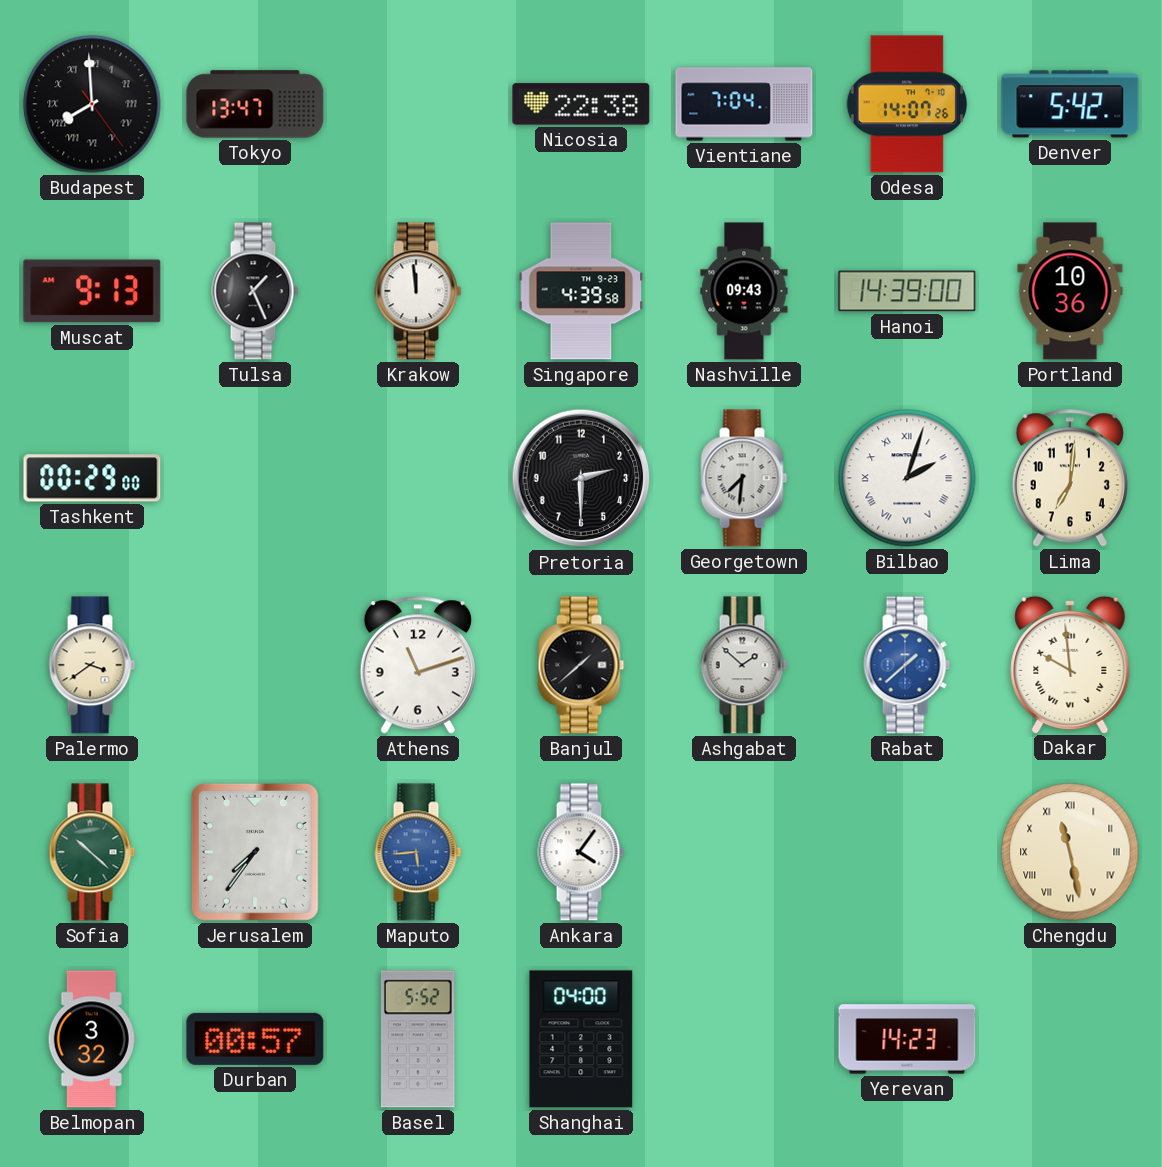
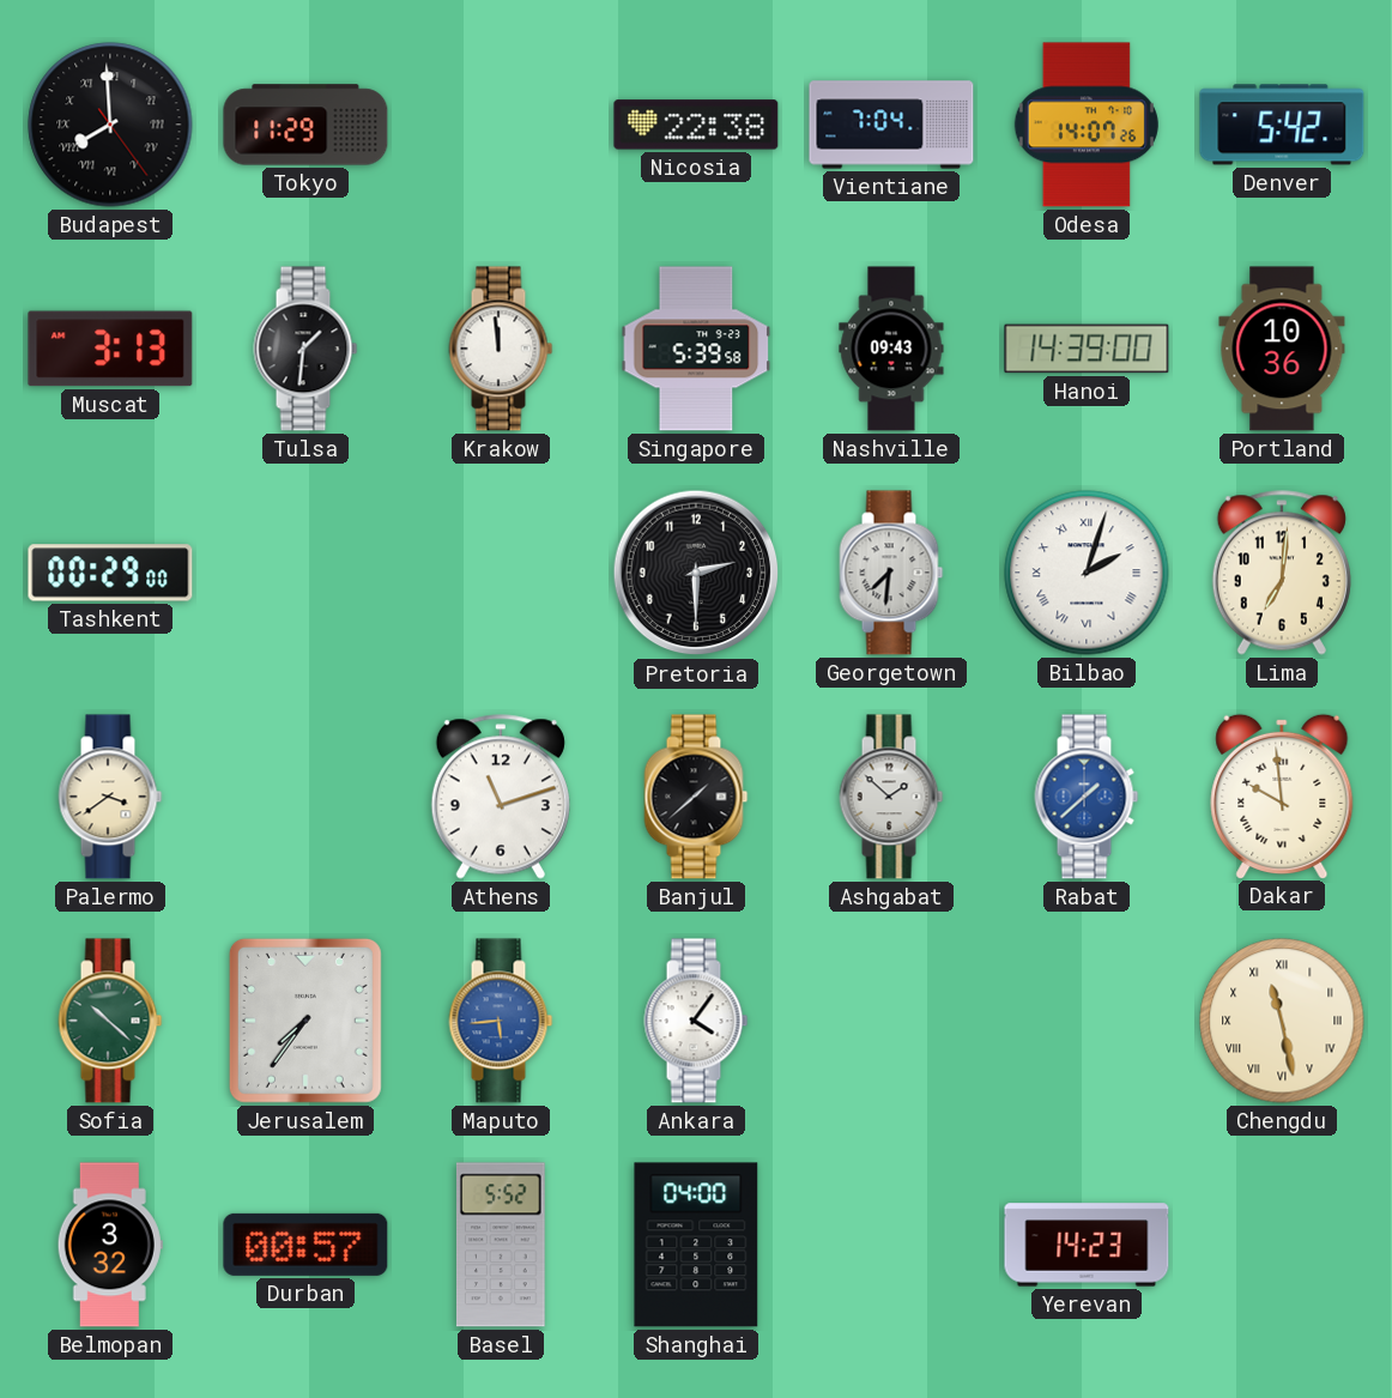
Tokyo: 13:47 -> 11:29 (305, 125)
Muscat: 9:13 -> 3:13 (110, 349)
Tulsa: 1:26 -> 1:31 (305, 349)
Singapore: 4:39 -> 5:39 (696, 349)
